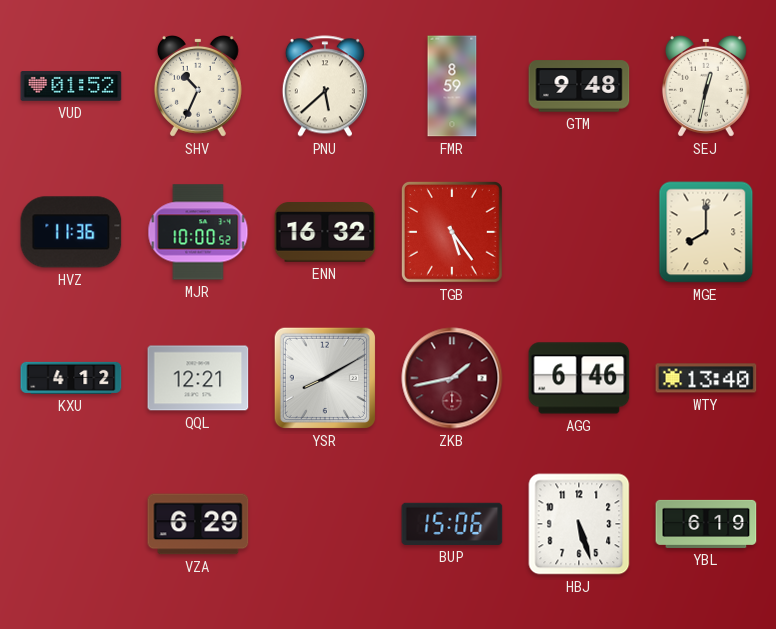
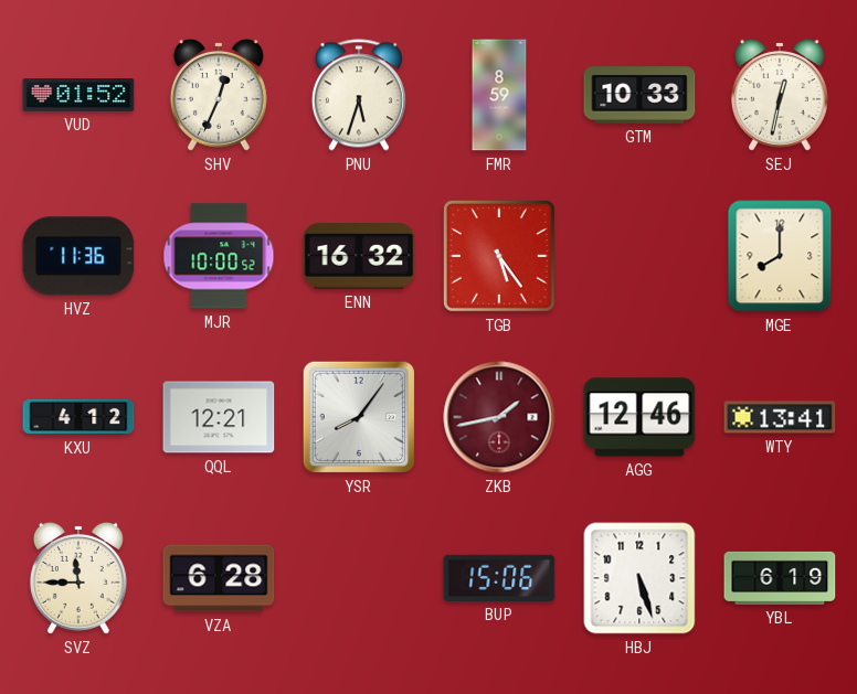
SHV: 10:34 -> 12:34 (219, 95)
PNU: 5:38 -> 5:33 (359, 95)
GTM: 9:48 -> 10:33 (639, 95)
YSR: 8:10 -> 8:06 (359, 417)
AGG: 6:46 -> 12:46 (639, 417)
WTY: 13:40 -> 13:41 (780, 417)
SVZ: none -> 11:45 (78, 578)
VZA: 6:29 -> 6:28 (219, 578)
